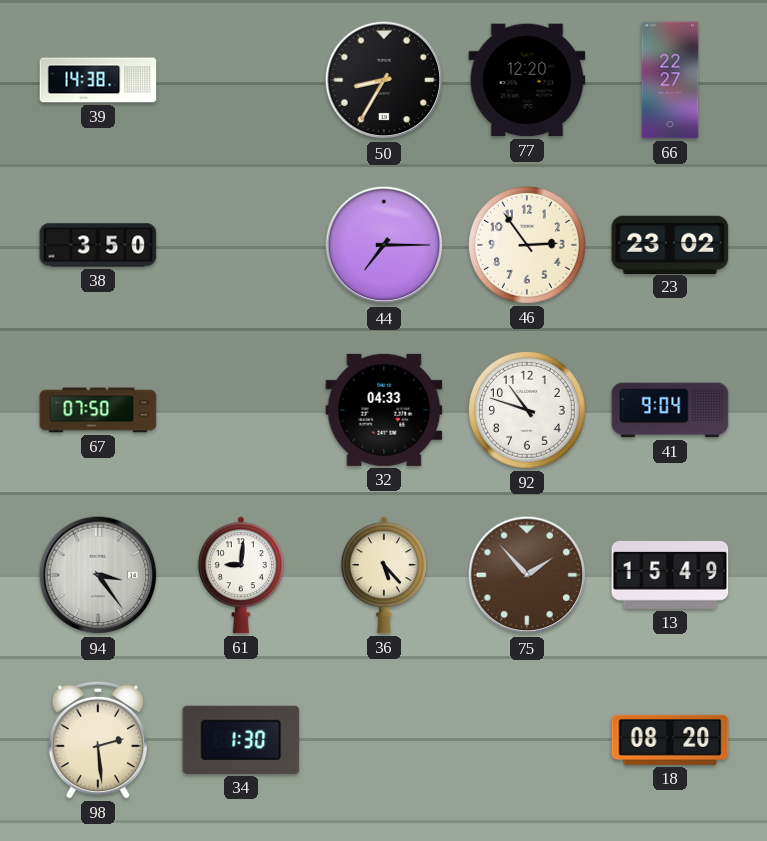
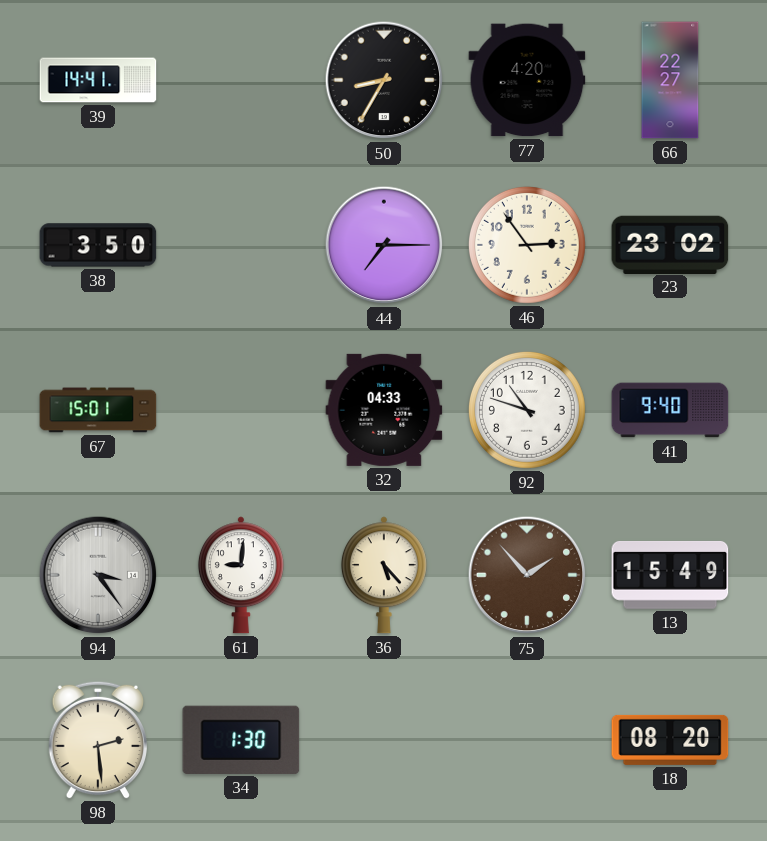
39: 14:38 -> 14:41 (98, 80)
77: 12:20 -> 4:20 (527, 80)
67: 07:50 -> 15:01 (98, 410)
41: 9:04 -> 9:40 (670, 410)
